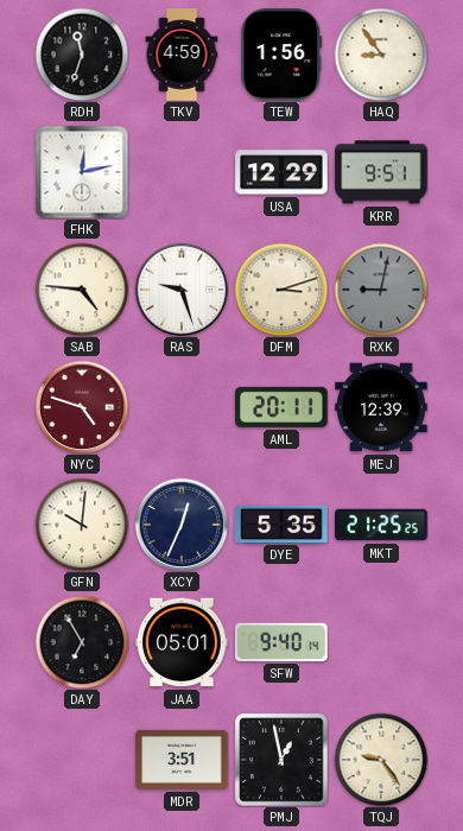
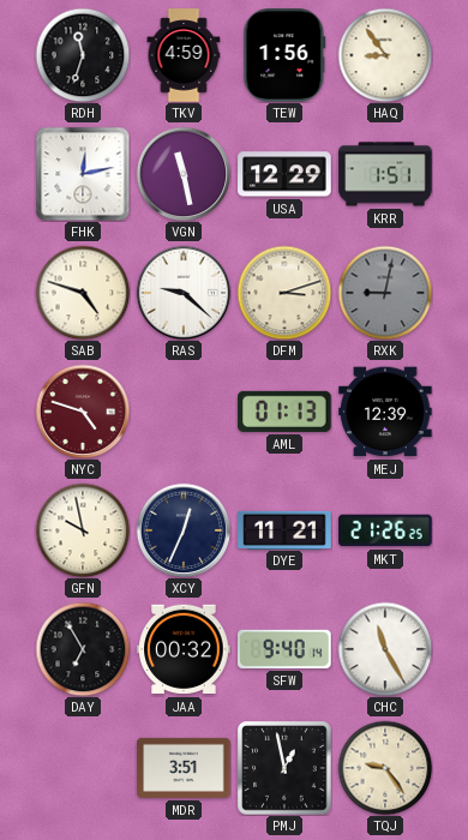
VGN: none -> 11:28 (184, 174)
KRR: 9:51 -> 1:51 (385, 174)
SAB: 4:46 -> 4:48 (83, 293)
RAS: 9:27 -> 9:22 (184, 293)
AML: 20:11 -> 01:13 (284, 412)
GFN: 10:01 -> 9:58 (83, 530)
DYE: 5:35 -> 11:21 (284, 529)
MKT: 21:25 -> 21:26 (385, 530)
JAA: 05:01 -> 00:32 (184, 649)
CHC: none -> 11:25 (385, 649)
